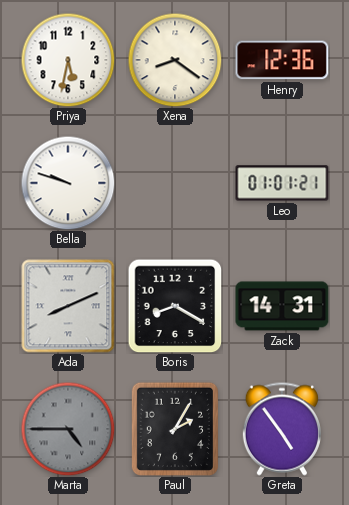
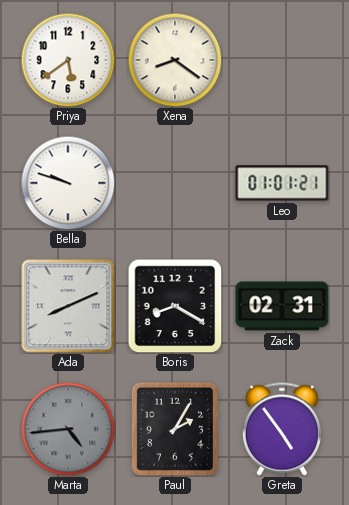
Priya: 5:32 -> 5:39 (68, 60)
Henry: 12:36 -> none (282, 60)
Zack: 14:31 -> 02:31 (282, 306)
Marta: 4:45 -> 4:44 (68, 429)
